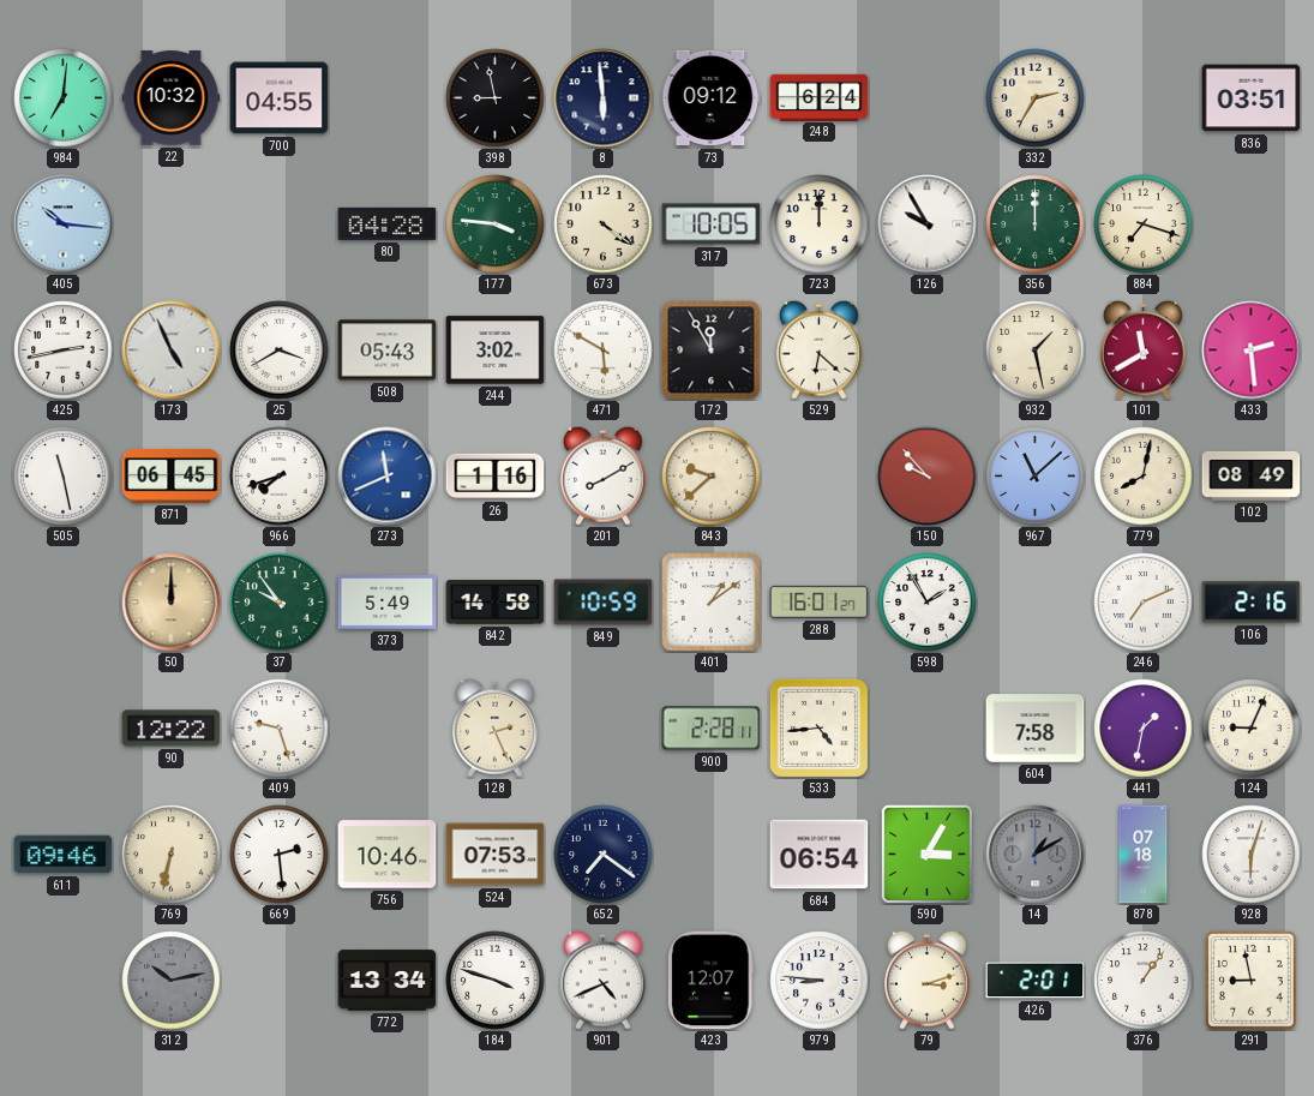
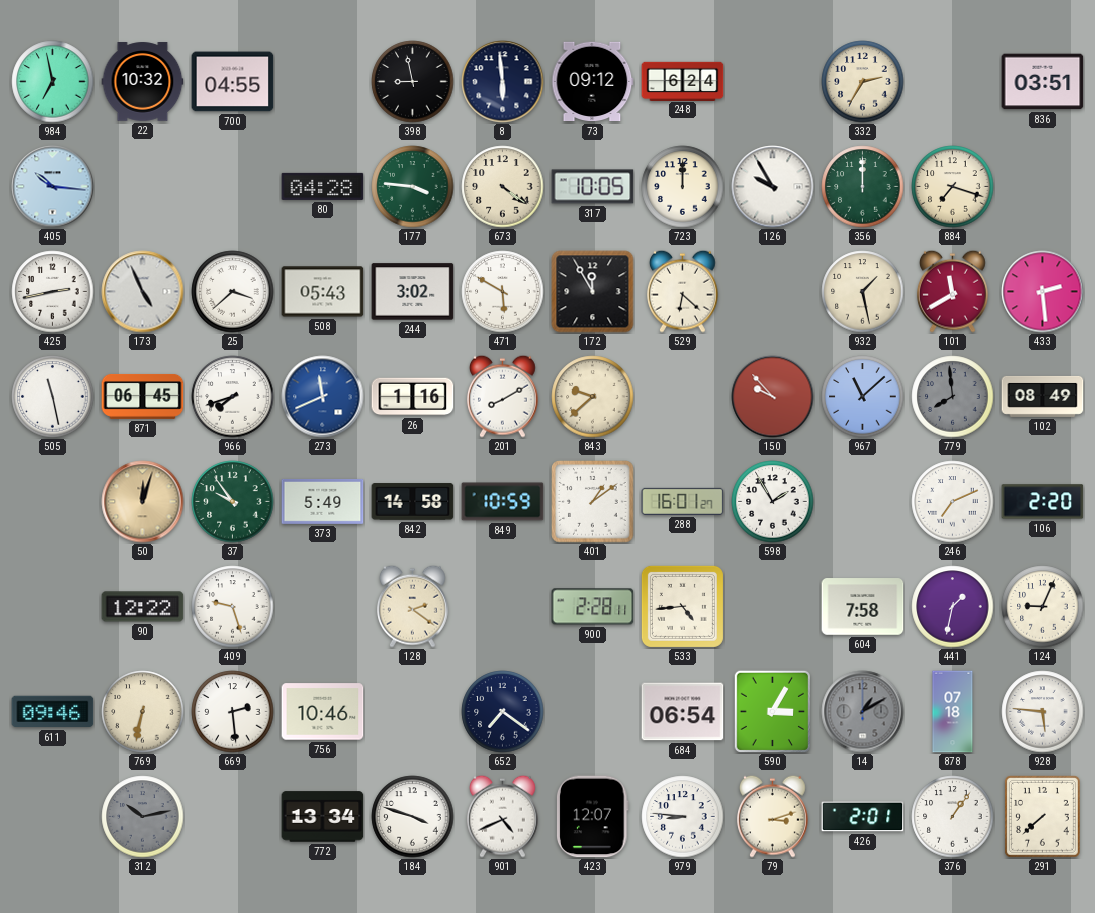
984: 7:01 -> 6:58 (53, 82)
25: 3:40 -> 3:38 (233, 292)
779: 8:02 -> 7:59 (953, 397)
779 dial: cream -> grey (953, 397)
50: 12:00 -> 12:03 (143, 502)
106: 2:16 -> 2:20 (1043, 502)
128: 2:26 -> 2:21 (413, 606)
524: 07:53 -> none (496, 855)
928: 6:03 -> 5:46 (1043, 712)
291: 8:58 -> 7:38 (1042, 817)
